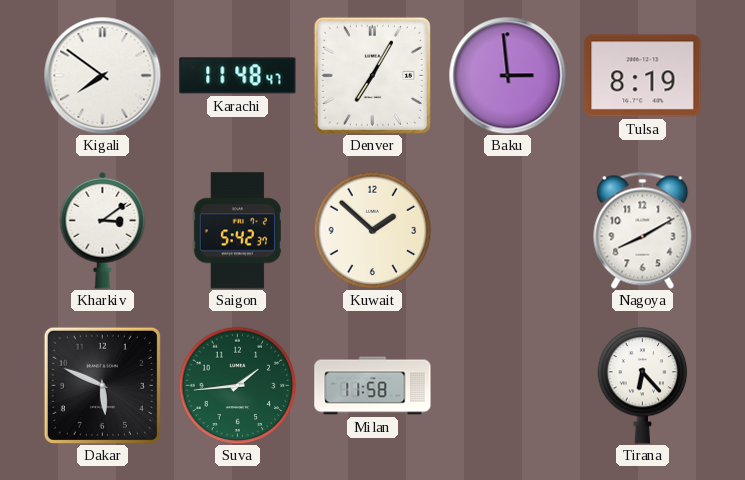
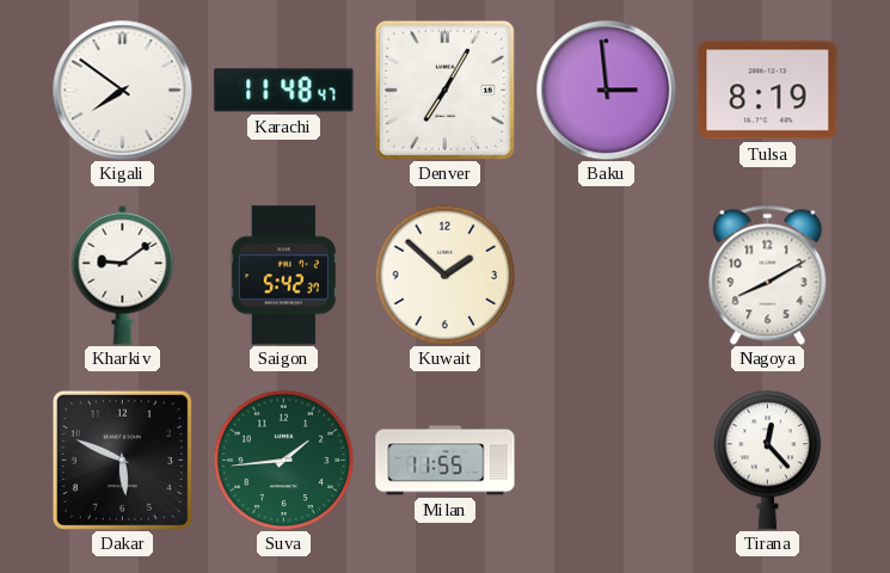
Kharkiv: 3:09 -> 9:09 (123, 275)
Milan: 11:58 -> 11:55 (446, 461)
Tirana: 6:23 -> 12:23 (768, 461)
